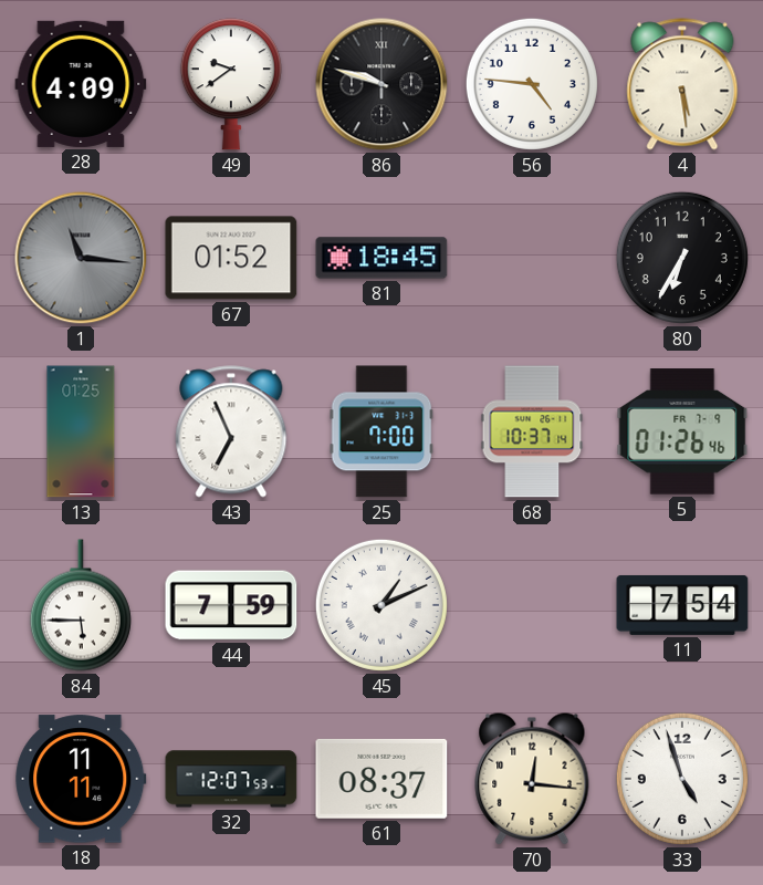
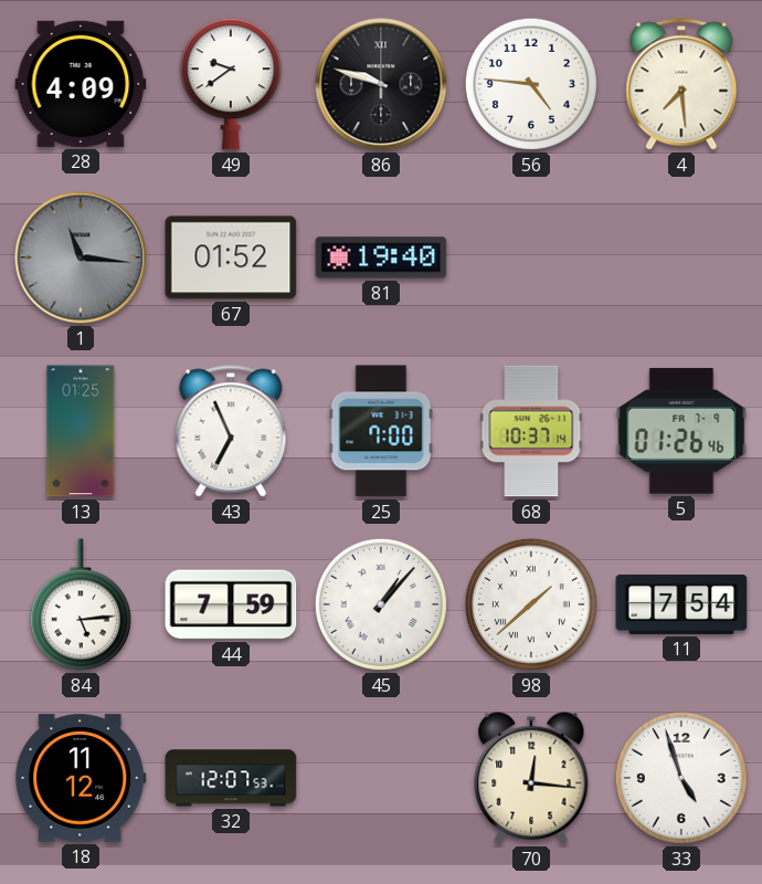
4: 5:29 -> 7:29 (681, 84)
81: 18:45 -> 19:40 (381, 257)
80: 6:35 -> none (682, 258)
84: 5:45 -> 5:14 (81, 604)
45: 1:11 -> 1:07 (381, 604)
98: none -> 1:38 (531, 604)
18: 11:11 -> 11:12 (81, 778)
61: 08:37 -> none (381, 779)
